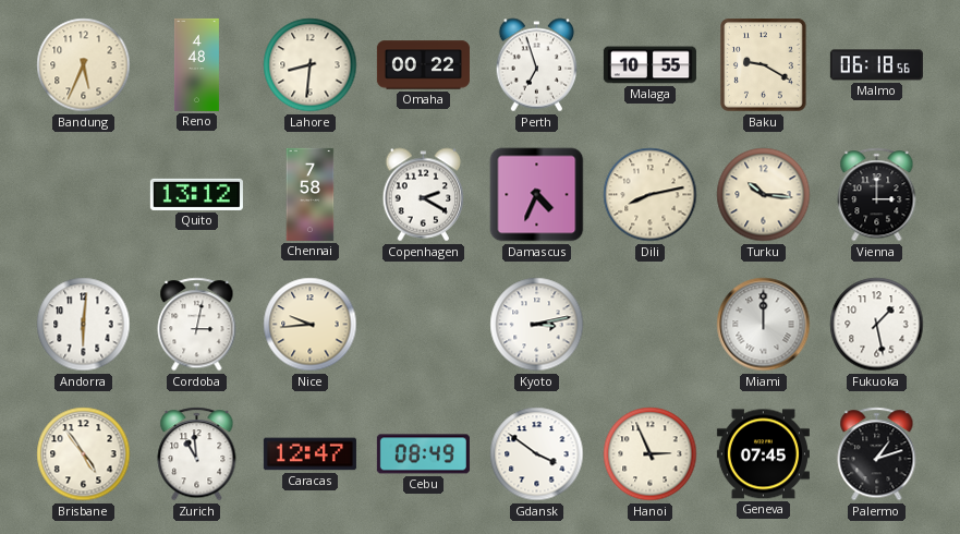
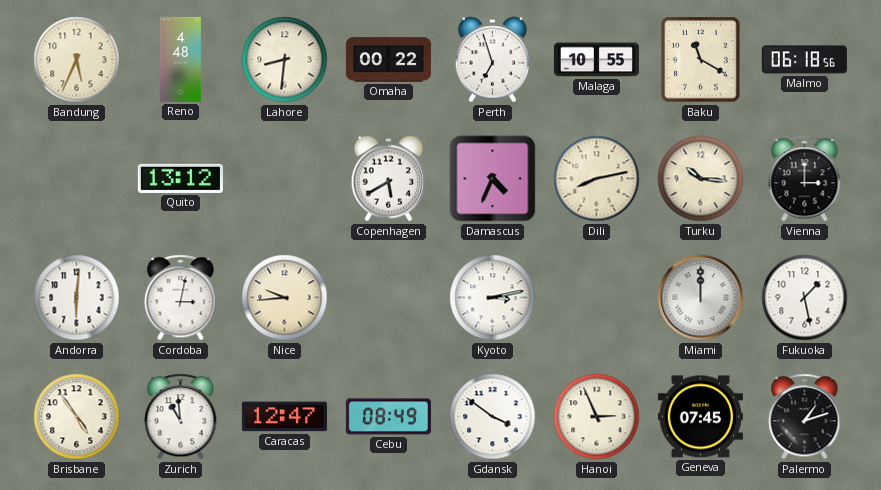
Baku: 9:20 -> 11:20 (701, 60)
Chennai: 7:58 -> none (311, 194)
Copenhagen: 2:20 -> 5:40 (389, 179)
